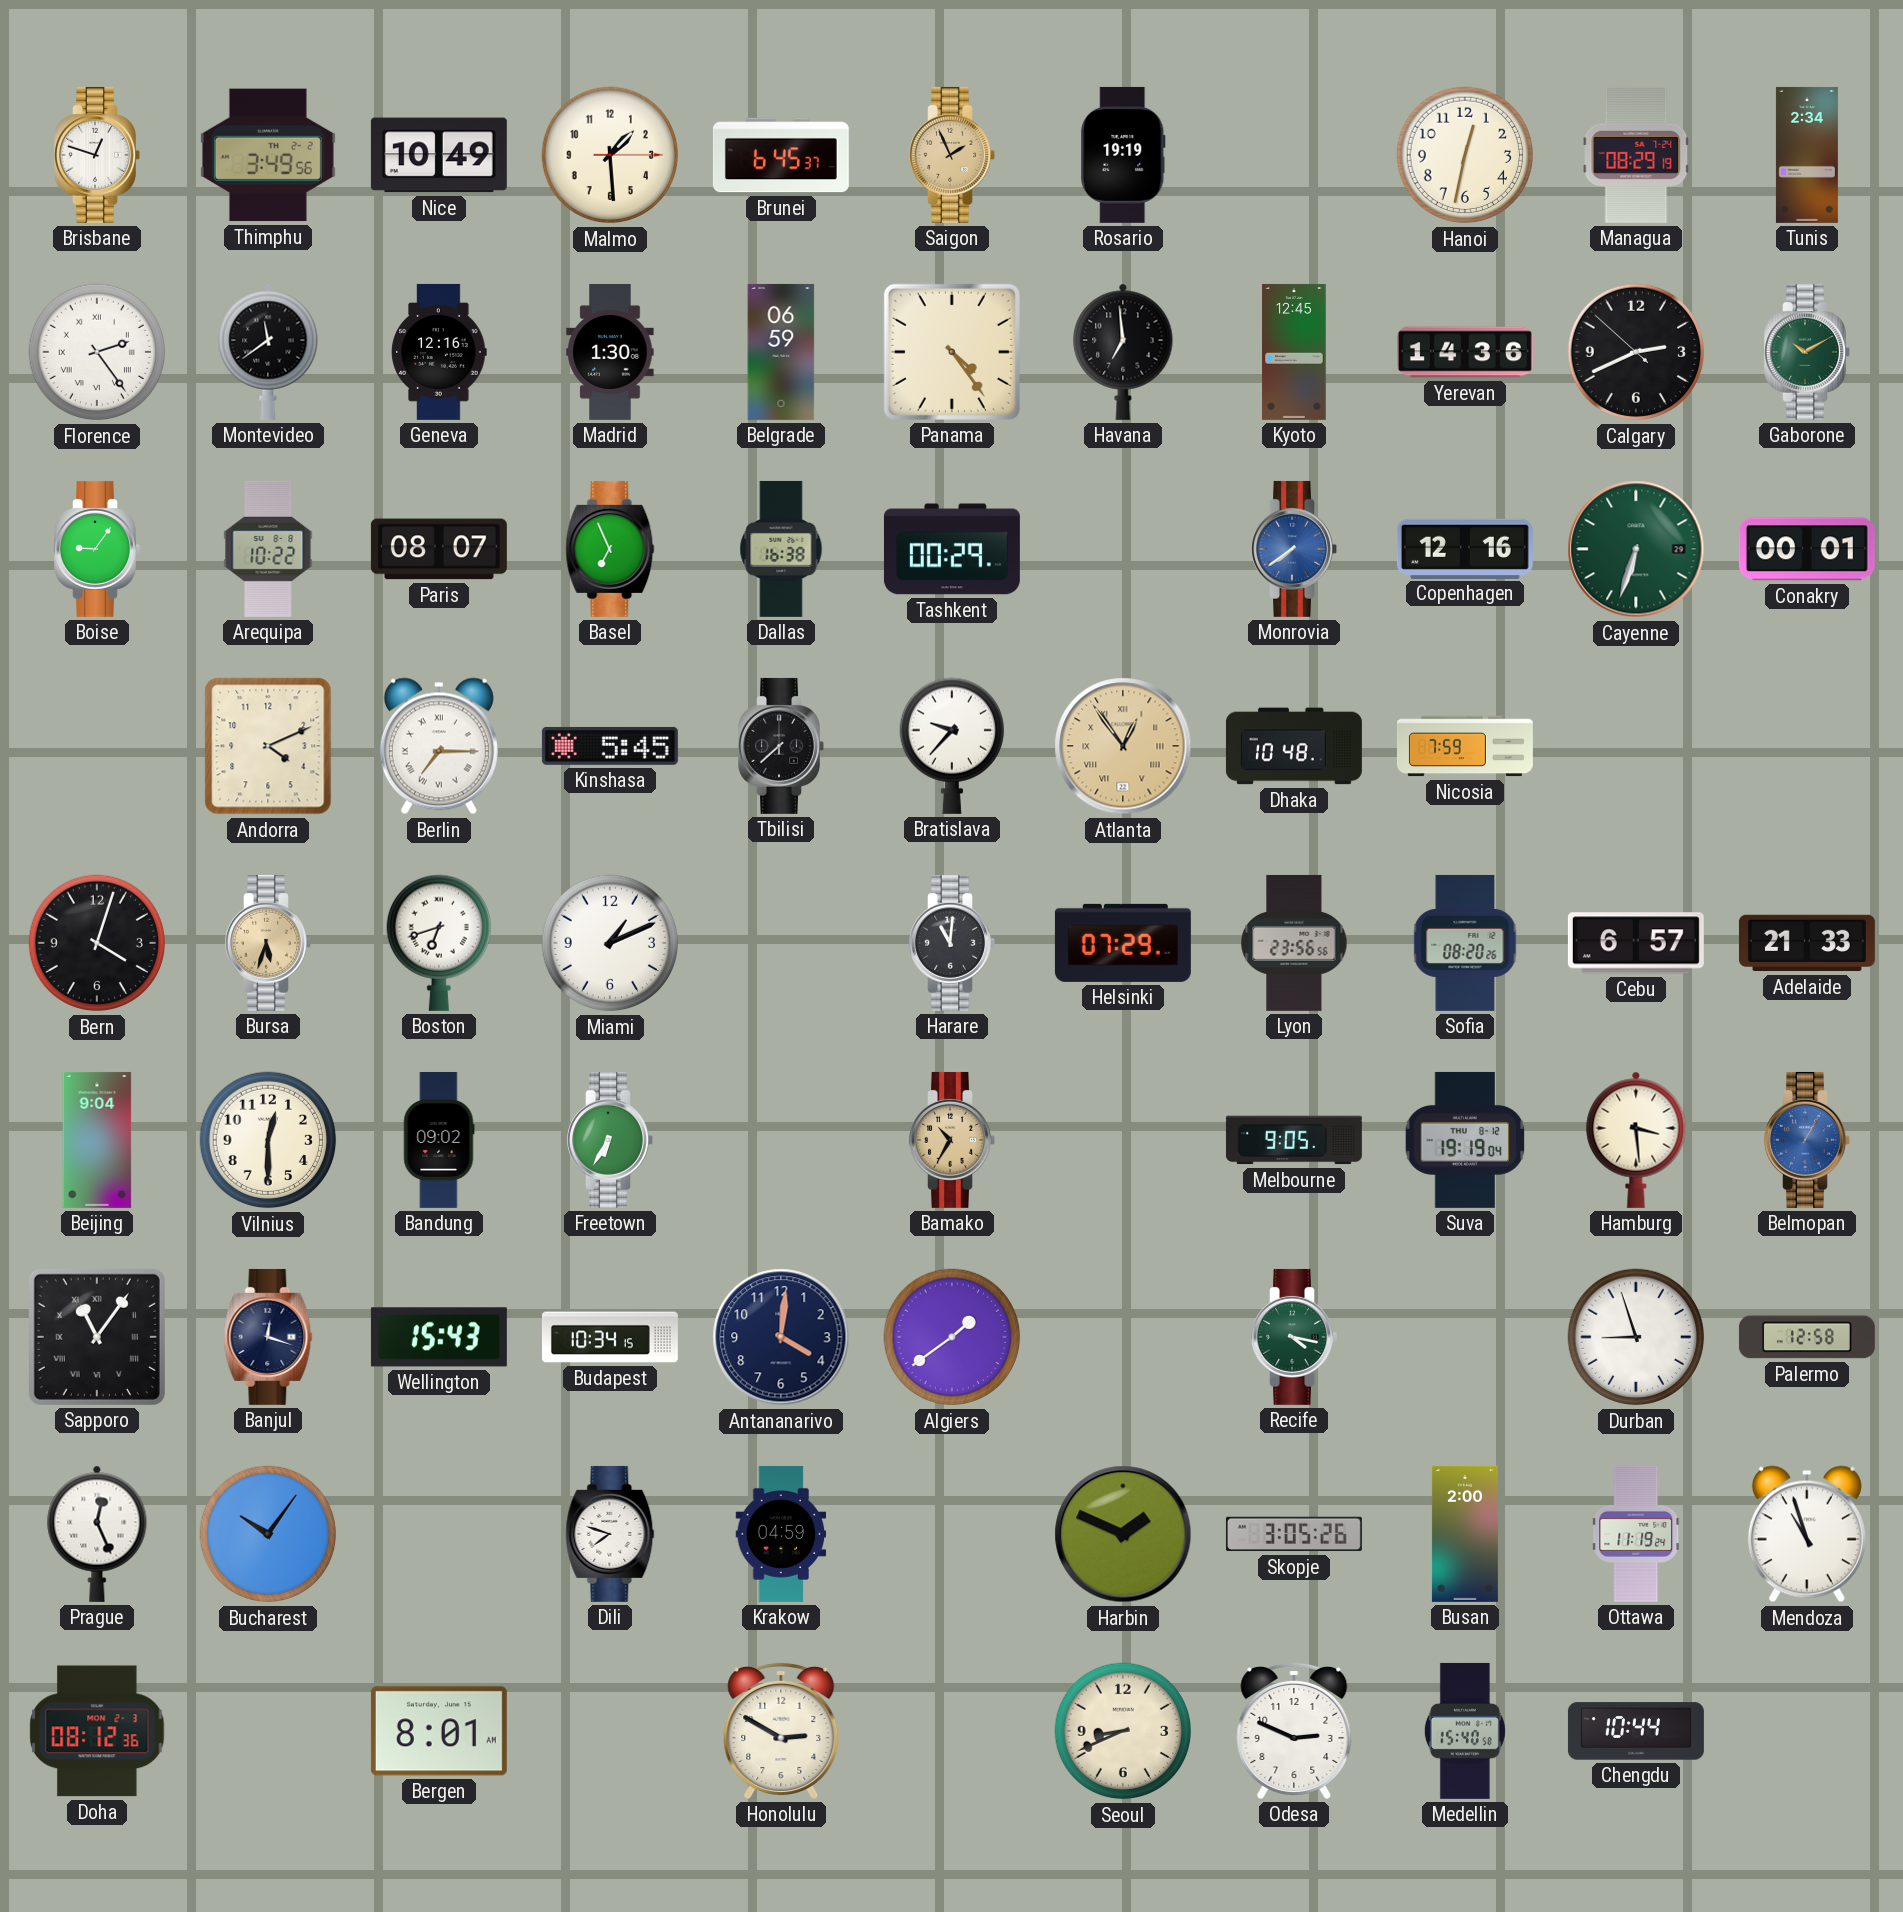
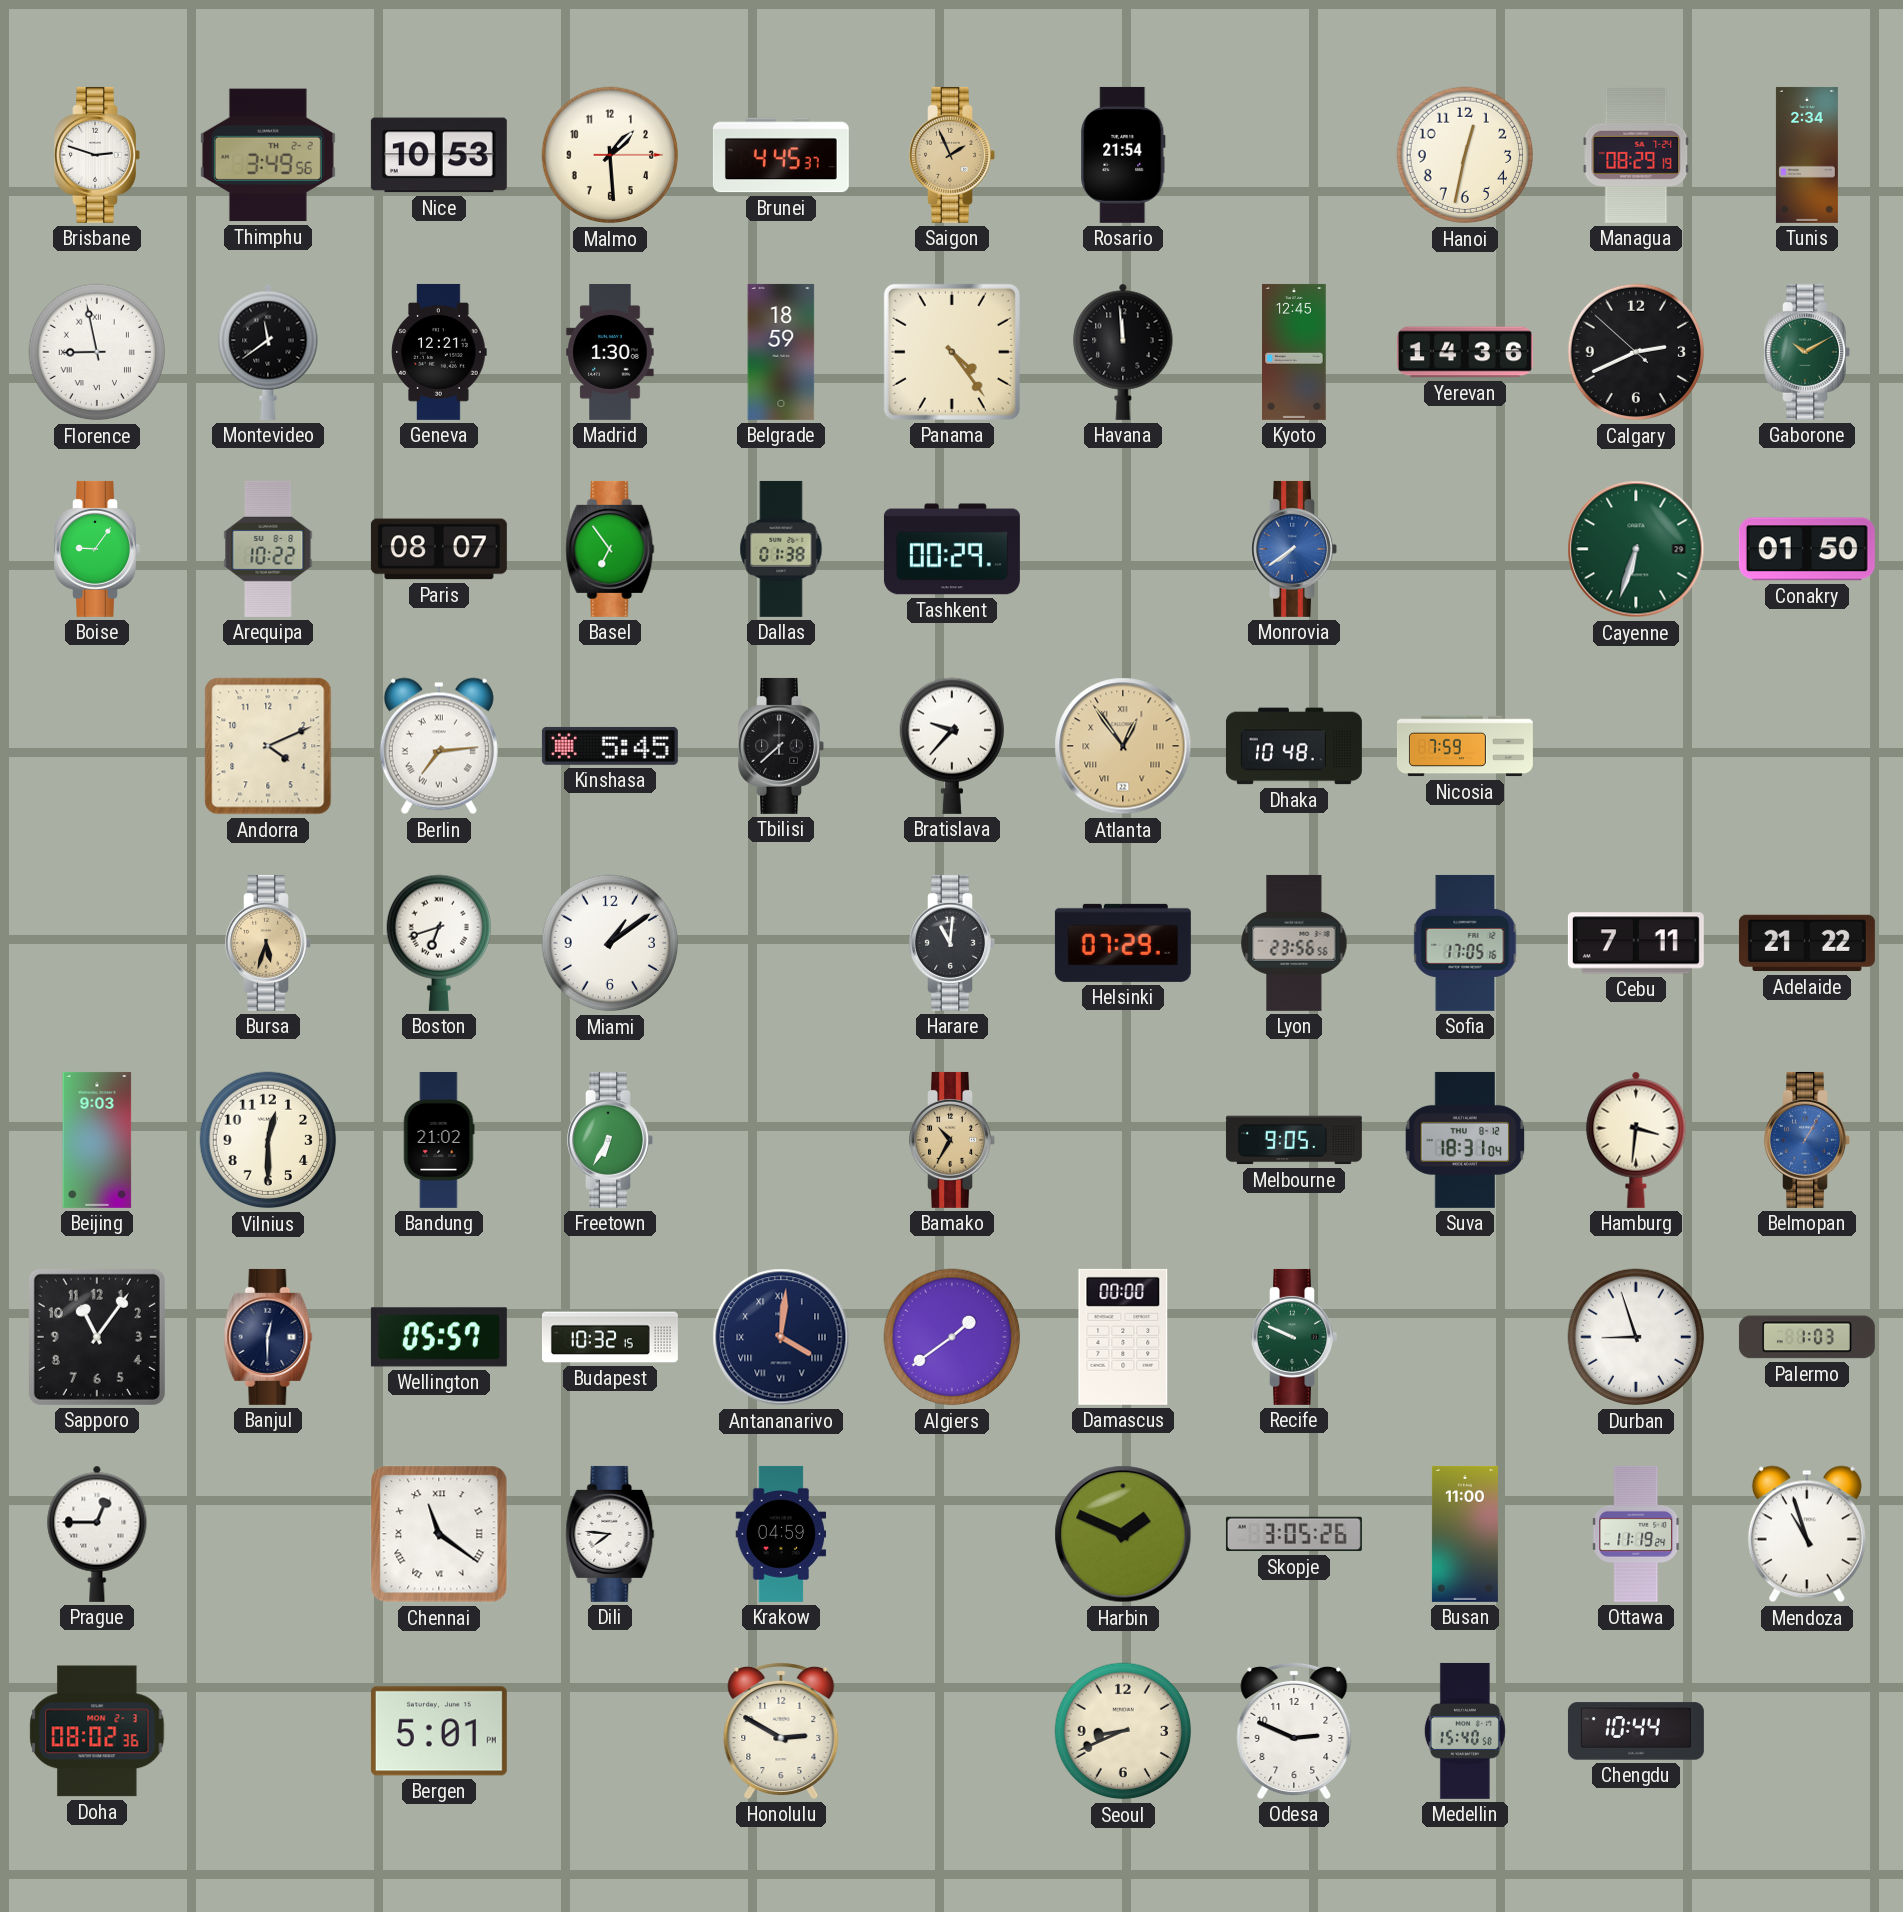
Brisbane: 12:48 -> 2:48 (97, 155)
Nice: 10:49 -> 10:53 (439, 155)
Brunei: 6:45 -> 4:45 (781, 155)
Rosario: 19:19 -> 21:54 (1123, 155)
Florence: 2:24 -> 8:58 (97, 352)
Geneva: 12:16 -> 12:21 (439, 352)
Belgrade: 06:59 -> 18:59 (781, 352)
Havana: 6:59 -> 11:59 (1123, 352)
Basel: 6:56 -> 6:54 (610, 549)
Dallas: 16:38 -> 01:38 (781, 549)
Copenhagen: 12:16 -> none (1465, 548)
Conakry: 00:01 -> 01:50 (1807, 549)
Berlin: 7:15 -> 7:14 (439, 746)
Bern: 4:03 -> none (97, 943)
Miami: 1:11 -> 1:09 (610, 943)
Sofia: 08:20 -> 17:05 (1465, 943)
Cebu: 6:57 -> 7:11 (1636, 943)
Adelaide: 21:33 -> 21:22 (1807, 943)
Beijing: 9:04 -> 9:03 (97, 1140)
Bandung: 09:02 -> 21:02 (439, 1140)
Suva: 19:19 -> 18:31 (1465, 1140)
Hamburg: 3:29 -> 3:31 (1636, 1140)
Sapporo numerals: Roman -> Arabic (97, 1337)
Banjul: 12:18 -> 12:30 (268, 1337)
Wellington: 15:43 -> 05:57 (439, 1337)
Budapest: 10:34 -> 10:32 (610, 1337)
Antananarivo numerals: Arabic -> Roman (781, 1337)
Damascus: none -> 00:00 (1123, 1337)
Recife: 4:17 -> 9:49 (1294, 1337)
Palermo: 12:58 -> 1:03 (1807, 1337)
Prague: 12:26 -> 12:45 (97, 1534)
Bucharest: 10:06 -> none (268, 1534)
Chennai: none -> 11:21 (439, 1534)
Dili: 7:48 -> 7:46 (610, 1534)
Busan: 2:00 -> 11:00 (1465, 1534)
Doha: 08:12 -> 08:02 (97, 1731)
Bergen: 8:01 -> 5:01 (439, 1731)
